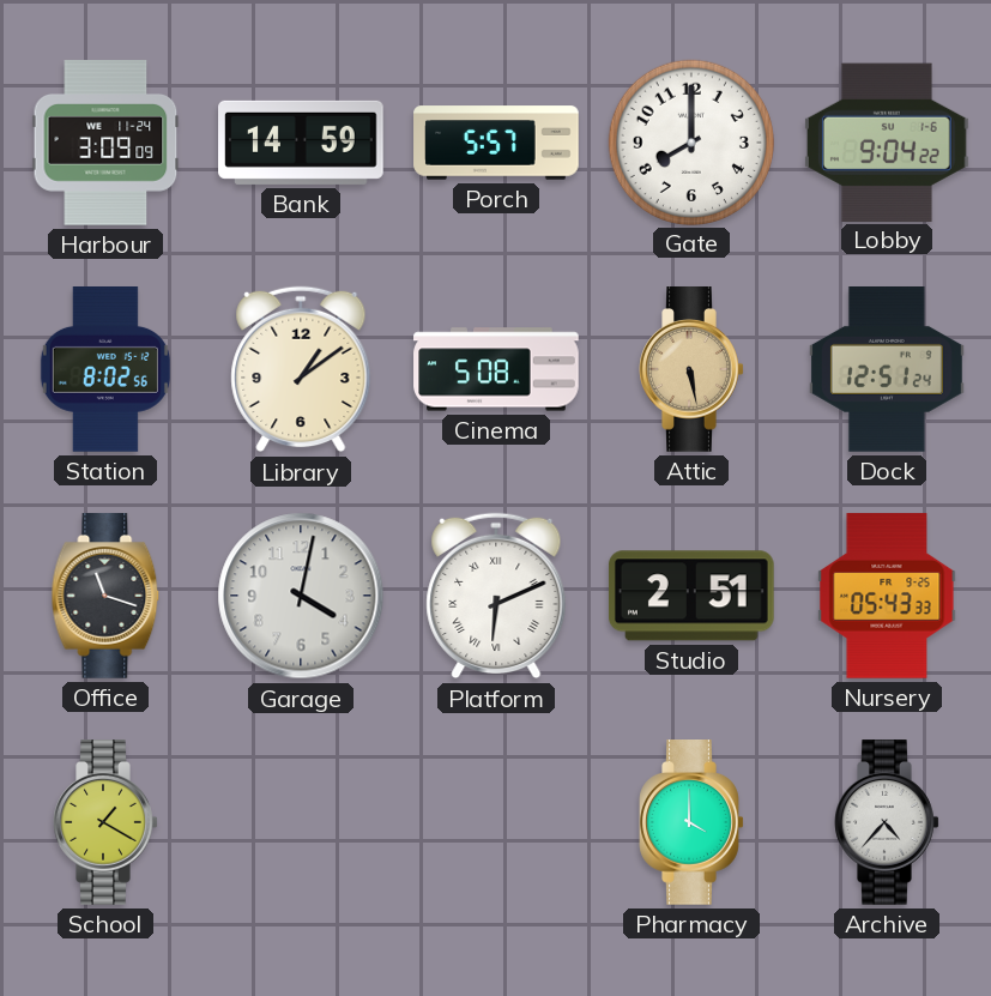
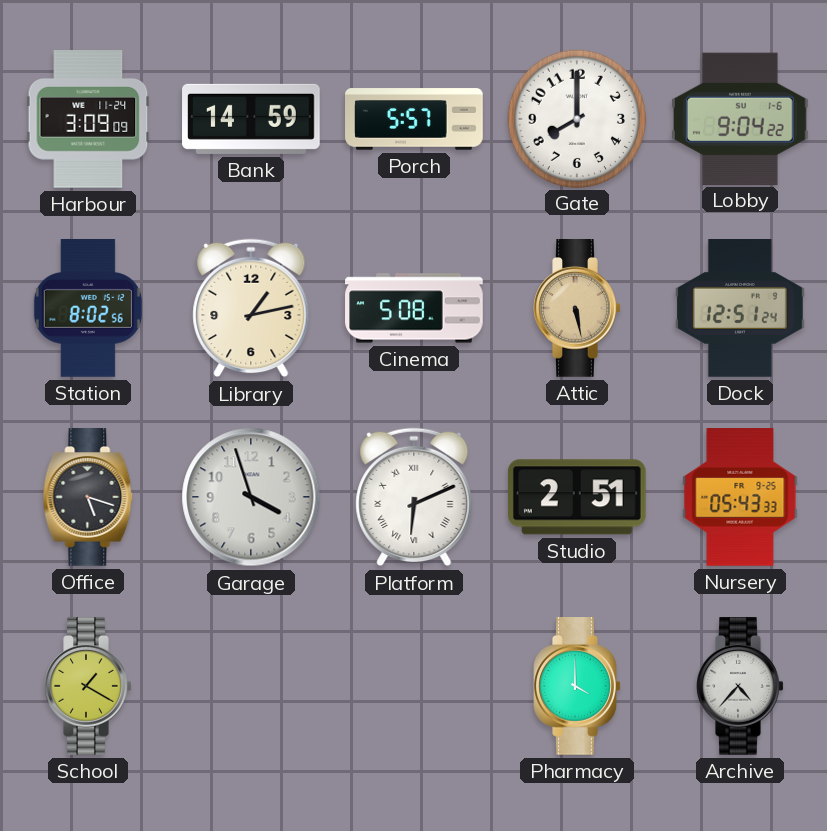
Library: 1:09 -> 1:13 (251, 308)
Office: 11:18 -> 5:18 (88, 498)
Garage: 4:02 -> 3:57 (251, 497)
